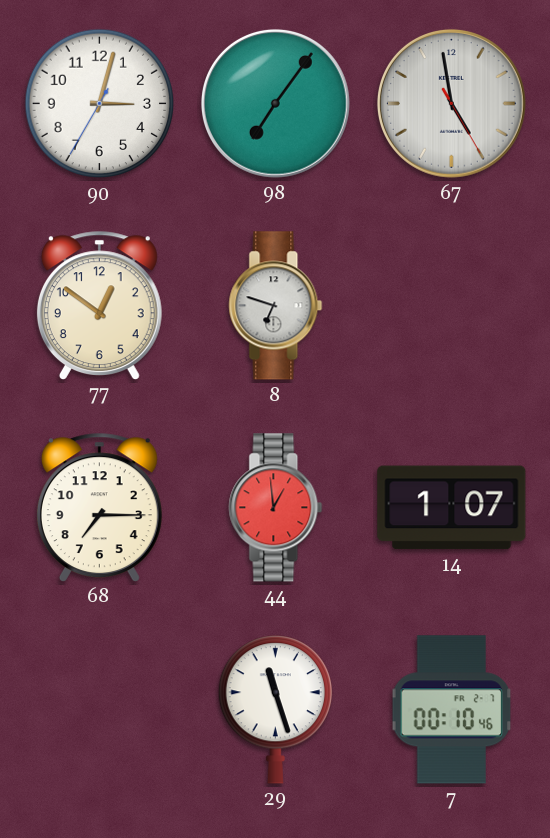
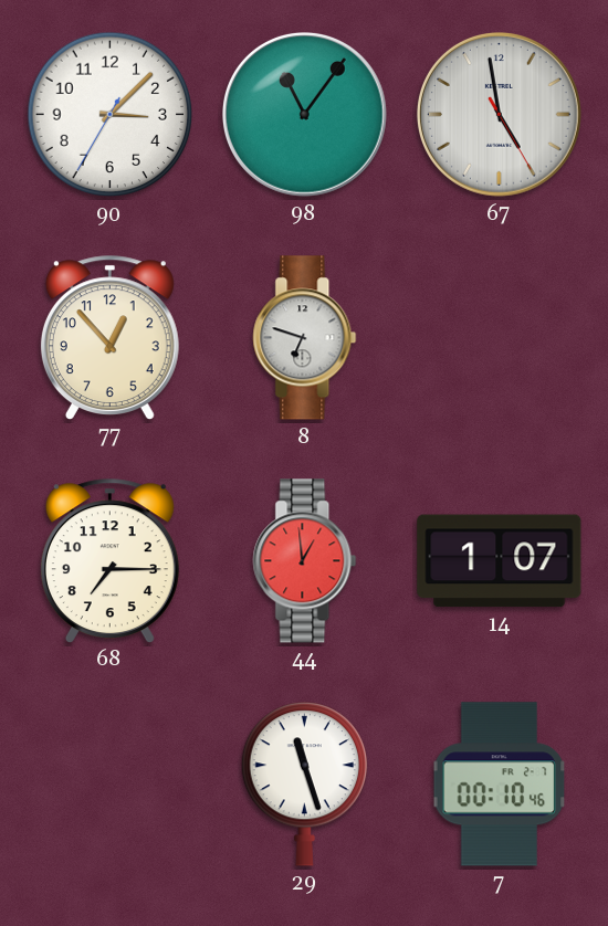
90: 3:02 -> 3:07 (111, 115)
98: 7:06 -> 11:06 (304, 114)
77: 12:51 -> 12:53 (109, 337)
